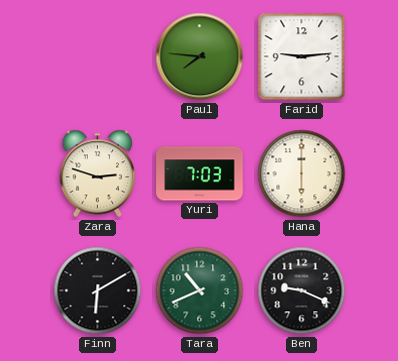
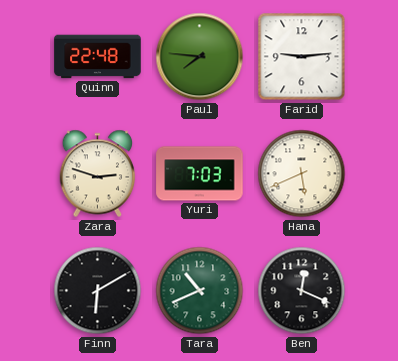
Quinn: none -> 22:48 (98, 57)
Hana: 6:00 -> 5:41 (302, 174)
Ben: 9:19 -> 12:19 (302, 291)
